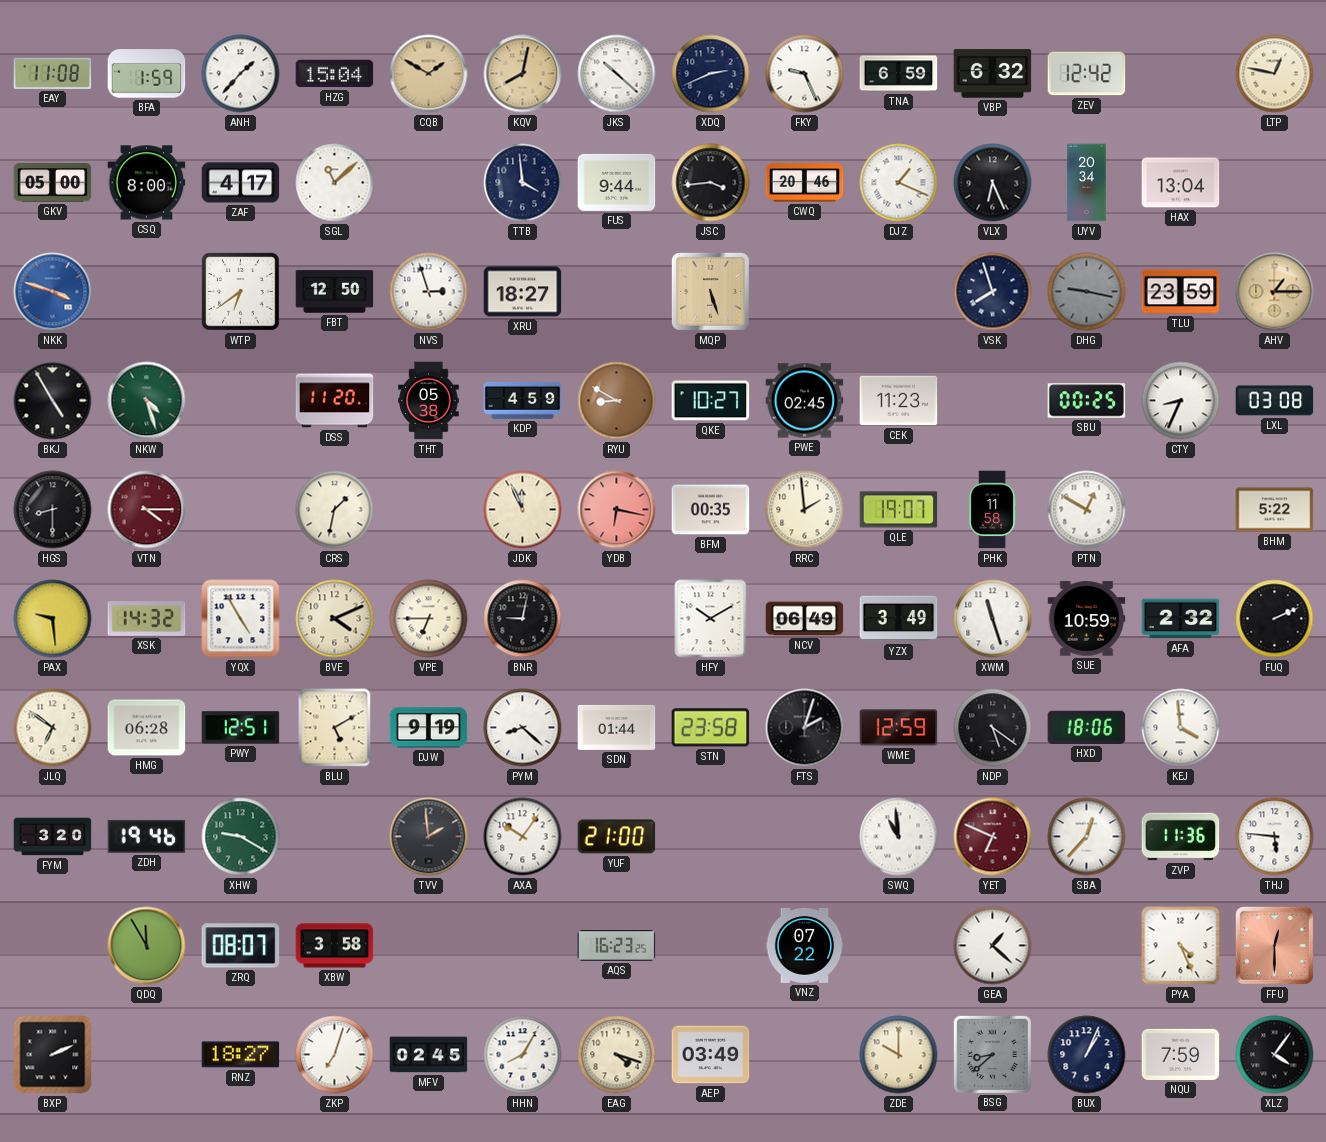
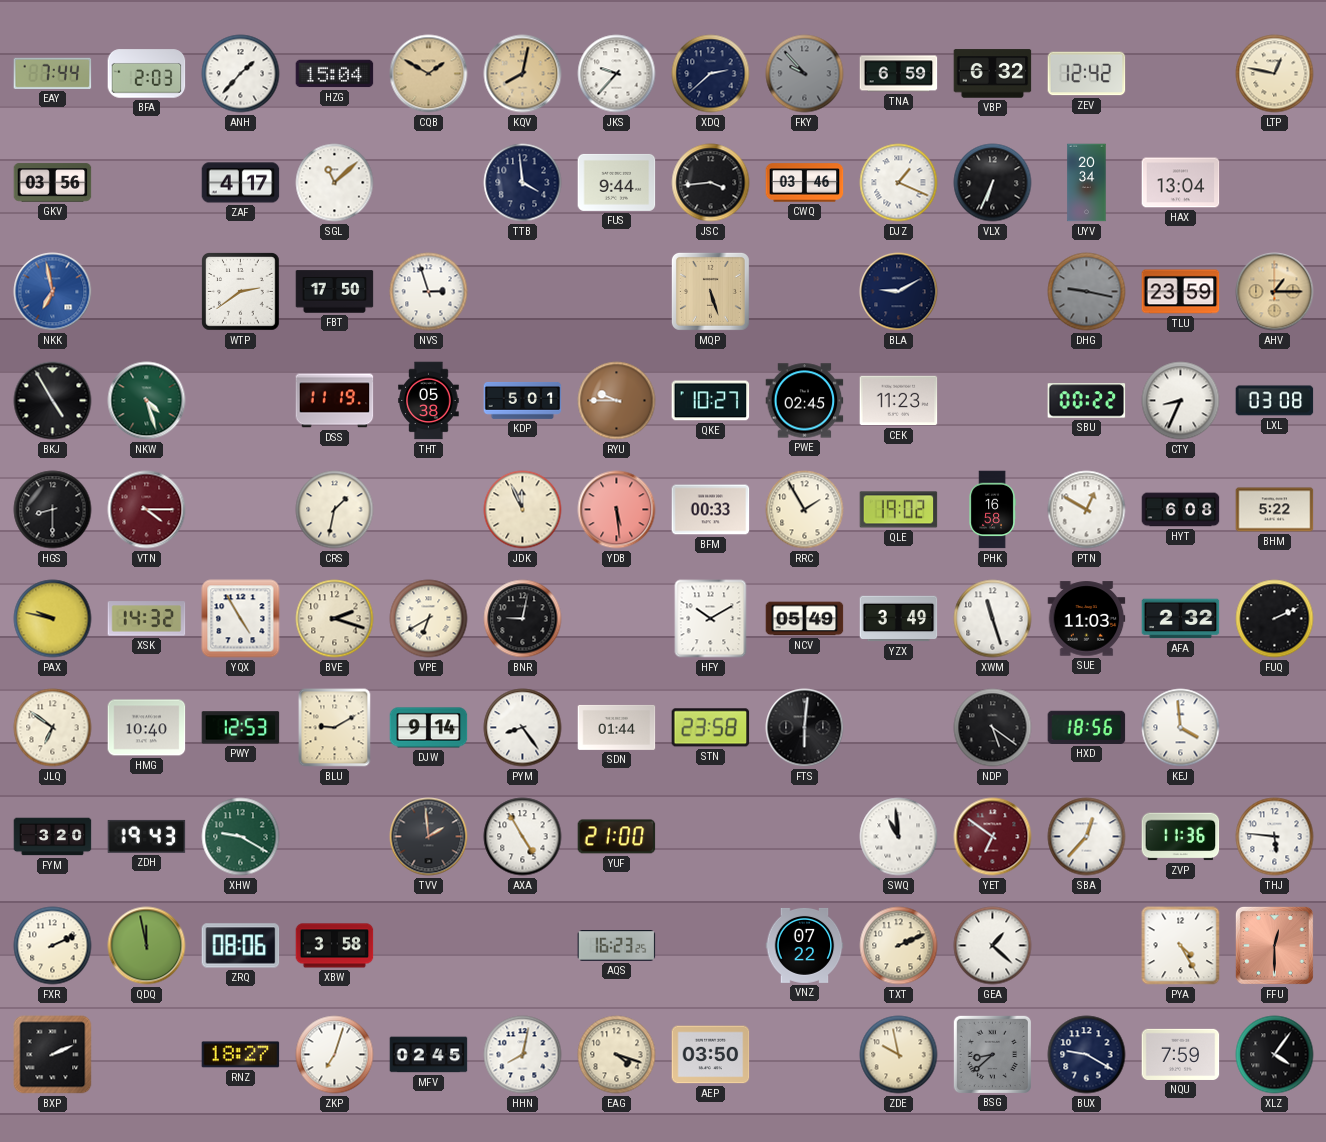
EAY: 11:08 -> 7:44 (53, 73)
BFA: 1:59 -> 2:03 (147, 74)
JKS: 10:22 -> 9:37 (617, 74)
XDQ: 2:41 -> 2:38 (711, 74)
FKY: 9:26 -> 9:53 (805, 74)
FKY dial: white -> grey (805, 74)
GKV: 05:00 -> 03:56 (53, 183)
CSQ: 8:00 -> none (147, 183)
CWQ: 20:46 -> 03:46 (805, 183)
VLX: 6:26 -> 6:34 (993, 183)
NKK: 3:48 -> 6:58 (53, 292)
WTP: 6:39 -> 2:39 (241, 292)
FBT: 12:50 -> 17:50 (335, 292)
XRU: 18:27 -> none (523, 292)
BLA: none -> 9:10 (899, 292)
VSK: 7:57 -> none (993, 292)
DSS: 11:20 -> 11:19 (335, 401)
KDP: 4:59 -> 5:01 (523, 400)
RYU: 8:50 -> 9:45 (617, 401)
SBU: 00:25 -> 00:22 (1087, 401)
YDB: 6:17 -> 5:29 (617, 510)
BFM: 00:35 -> 00:33 (711, 510)
RRC: 1:59 -> 1:55 (805, 510)
QLE: 19:07 -> 19:02 (899, 510)
PHK: 11:58 -> 16:58 (992, 510)
HYT: none -> 6:08 (1181, 510)
PAX: 9:29 -> 9:47 (53, 619)
BVE: 4:11 -> 2:18 (335, 619)
VPE: 6:45 -> 6:40 (429, 619)
NCV: 06:49 -> 05:49 (805, 619)
SUE: 10:59 -> 11:03 (1087, 619)
HMG: 06:28 -> 10:40 (147, 728)
PWY: 12:51 -> 12:53 (241, 728)
BLU: 5:10 -> 9:10 (335, 728)
DJW: 9:19 -> 9:14 (429, 728)
PYM: 8:22 -> 8:24 (523, 728)
FTS: 2:03 -> 6:01 (805, 728)
WME: 12:59 -> none (899, 728)
HXD: 18:06 -> 18:56 (1087, 727)
ZDH: 19:46 -> 19:43 (147, 836)
AXA: 10:06 -> 4:55 (523, 837)
YET: 6:49 -> 6:51 (993, 837)
FXR: none -> 2:11 (53, 946)
QDQ: 11:55 -> 11:58 (147, 946)
ZRQ: 08:07 -> 08:06 (241, 946)
TXT: none -> 2:11 (899, 946)
PYA: 4:26 -> 4:25 (1181, 946)
HHN: 8:05 -> 8:02 (523, 1055)
AEP: 03:49 -> 03:50 (711, 1055)
ZDE: 10:00 -> 9:58 (899, 1055)
BUX: 1:04 -> 9:20 (1087, 1055)
